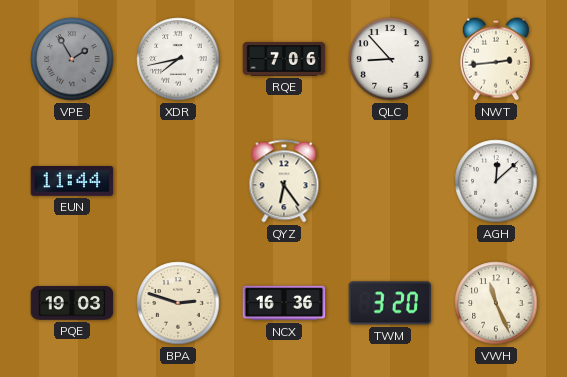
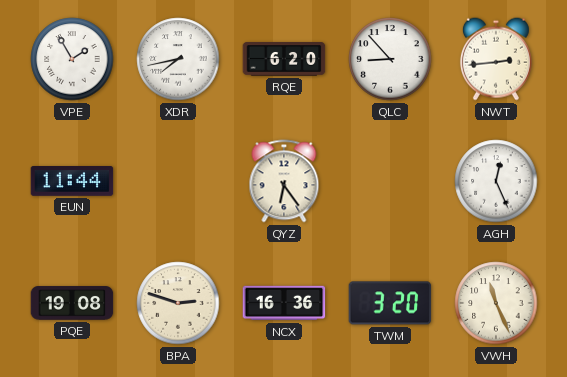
VPE dial: grey -> white (72, 59)
RQE: 7:06 -> 6:20 (284, 59)
AGH: 12:08 -> 12:26 (496, 181)
PQE: 19:03 -> 19:08 (72, 303)
